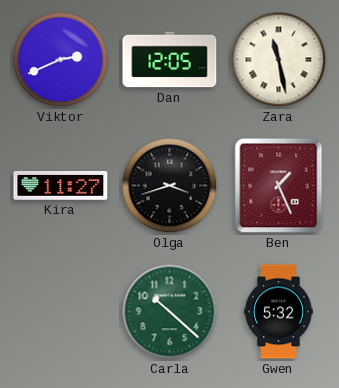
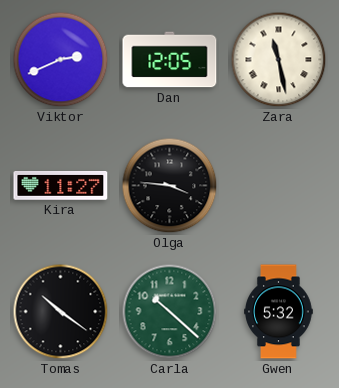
Olga: 3:42 -> 3:46 (170, 186)
Ben: 1:26 -> none (279, 186)
Tomas: none -> 10:21 (61, 312)
